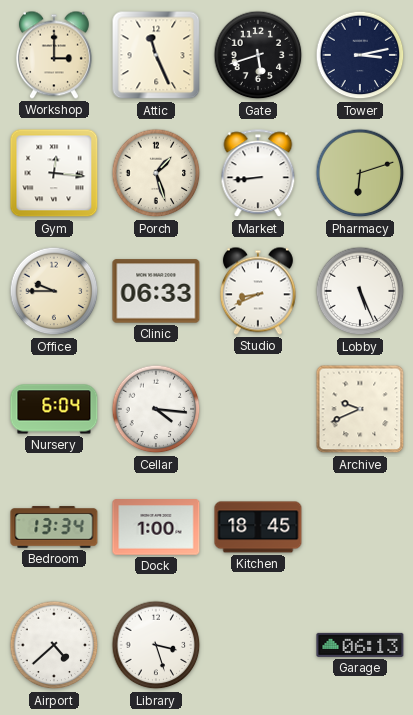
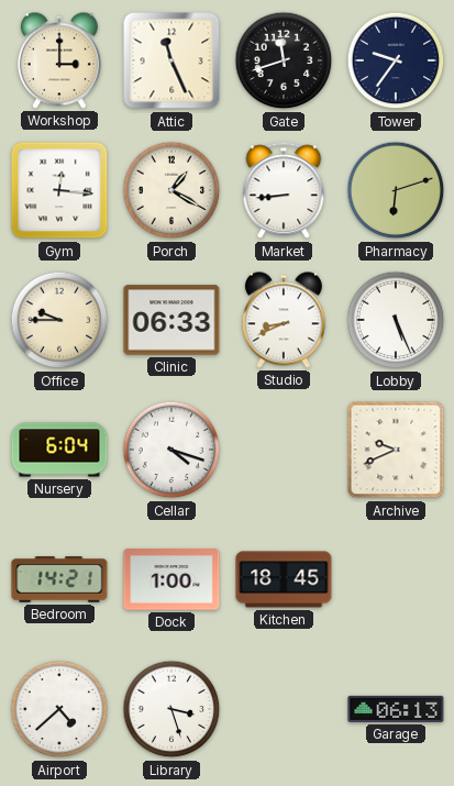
Gate: 5:42 -> 11:42 (284, 60)
Tower: 3:13 -> 9:36 (396, 60)
Porch: 1:27 -> 1:20 (171, 190)
Cellar: 4:16 -> 4:18 (171, 450)
Bedroom: 13:34 -> 14:21 (59, 579)
